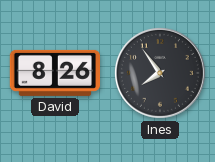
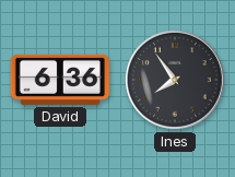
David: 8:26 -> 6:36 (59, 80)
